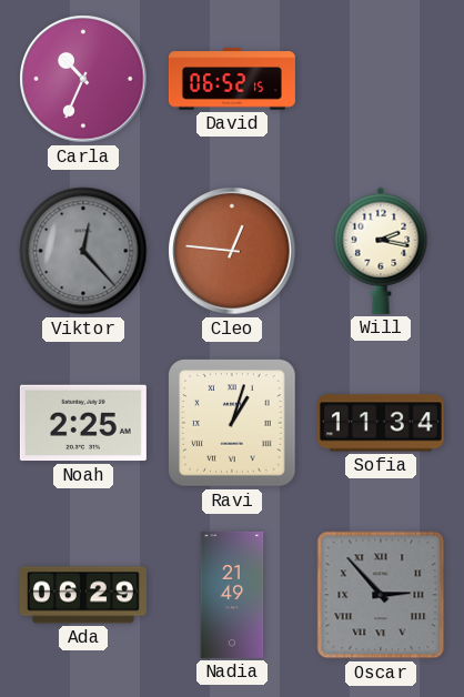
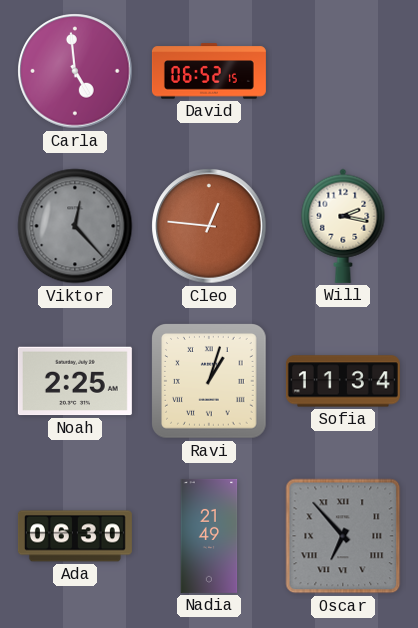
Carla: 10:34 -> 4:59 (75, 71)
Ada: 06:29 -> 06:30 (75, 536)
Oscar: 2:53 -> 6:53 (343, 536)
